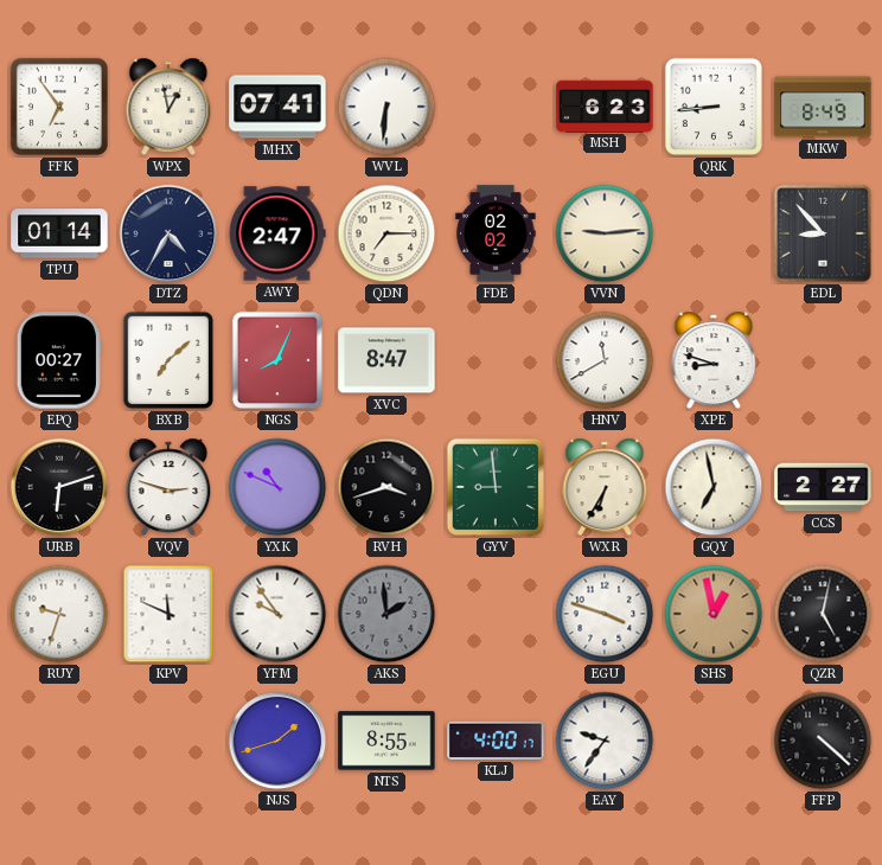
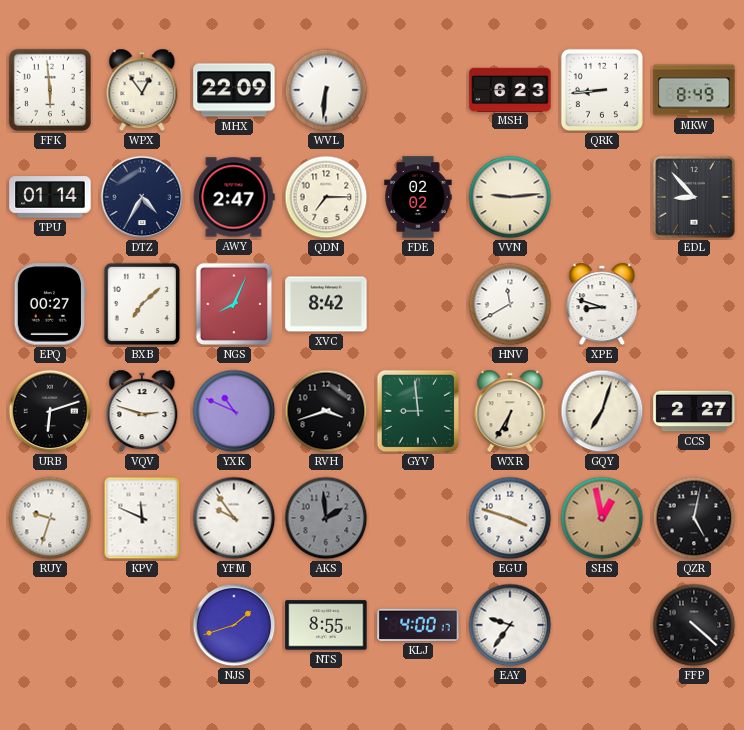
FFK: 6:54 -> 5:59 (50, 90)
WPX: 12:58 -> 12:54 (142, 90)
MHX: 07:41 -> 22:09 (234, 90)
XVC: 8:47 -> 8:42 (326, 304)
GQY: 6:58 -> 7:03 (602, 411)
